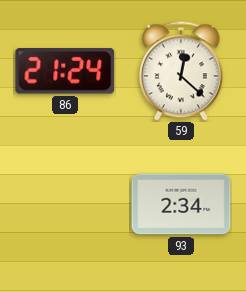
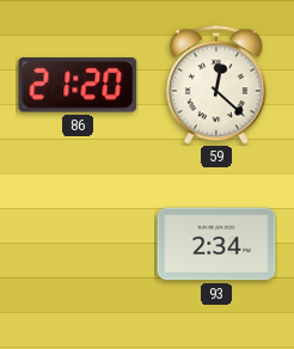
86: 21:24 -> 21:20 (78, 85)
